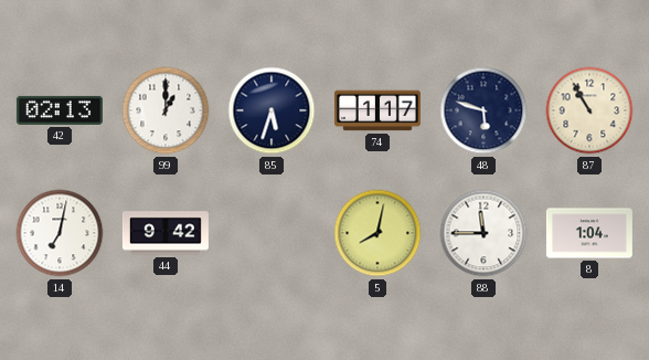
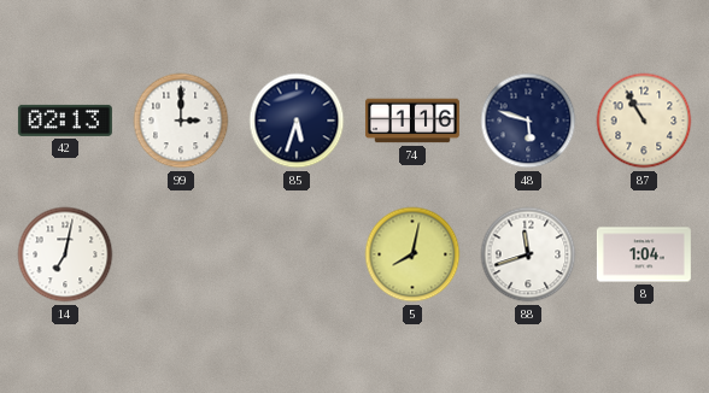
99: 1:00 -> 3:00 (181, 121)
74: 1:17 -> 1:16 (412, 121)
44: 9:42 -> none (166, 233)
88: 11:45 -> 11:42 (528, 254)
